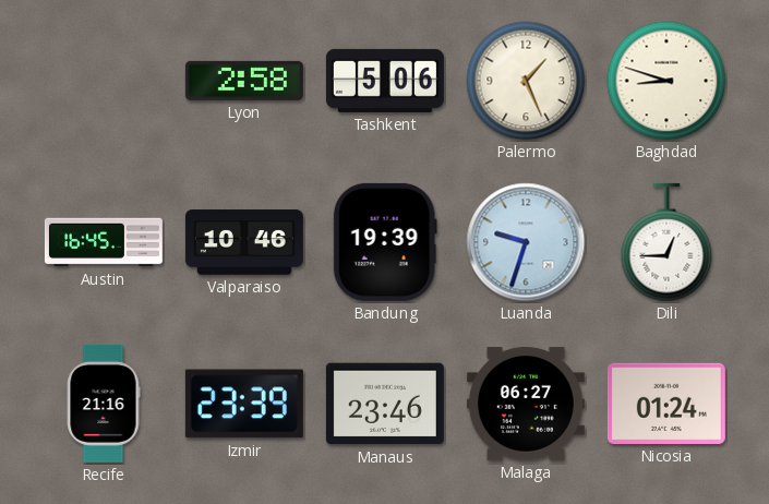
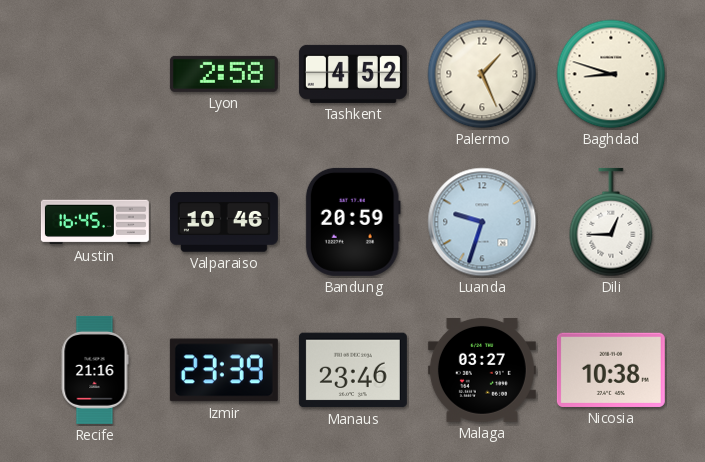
Tashkent: 5:06 -> 4:52 (353, 74)
Bandung: 19:39 -> 20:59 (353, 222)
Malaga: 06:27 -> 03:27 (482, 370)
Nicosia: 01:24 -> 10:38 (611, 370)
